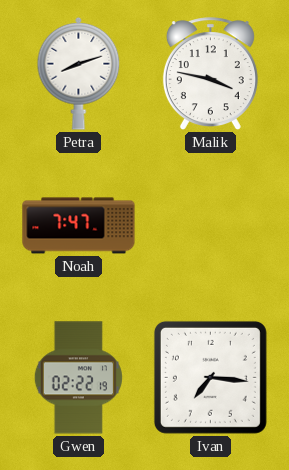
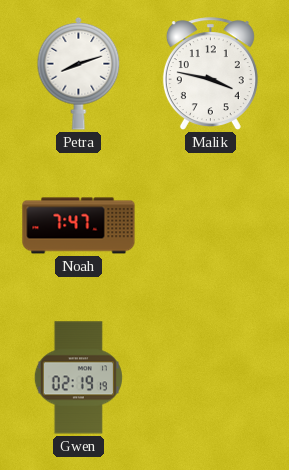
Gwen: 02:22 -> 02:19 (78, 378)
Ivan: 7:16 -> none (210, 377)
